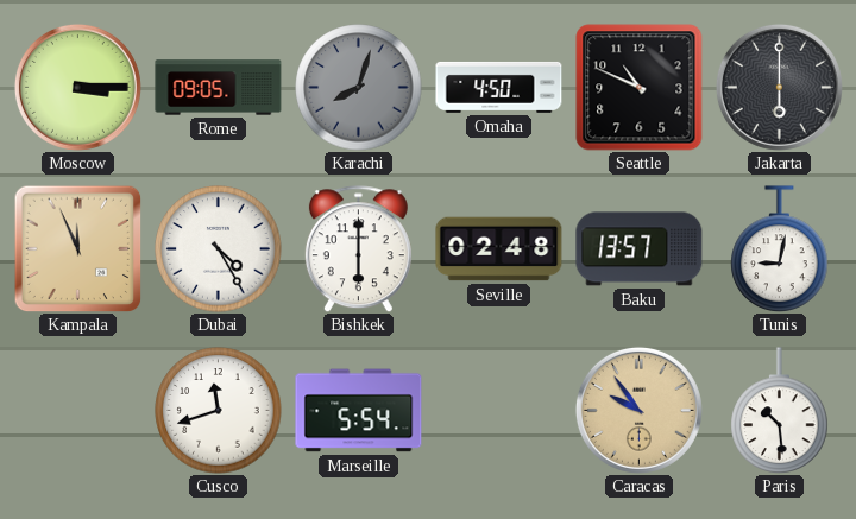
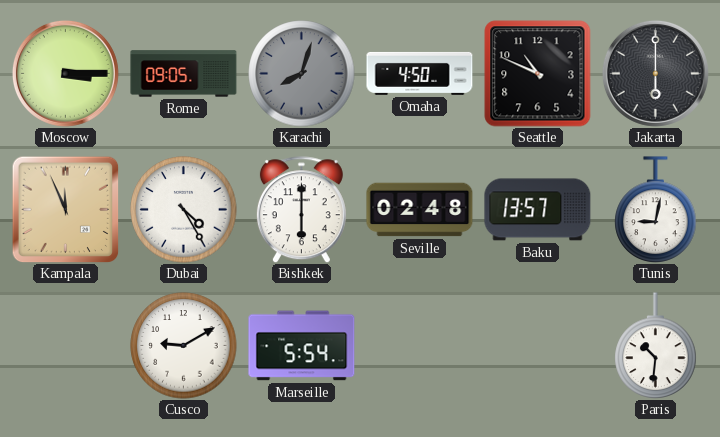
Cusco: 11:42 -> 9:10 (184, 346)
Caracas: 9:54 -> none (638, 410)
Paris: 10:29 -> 10:31 (656, 346)
